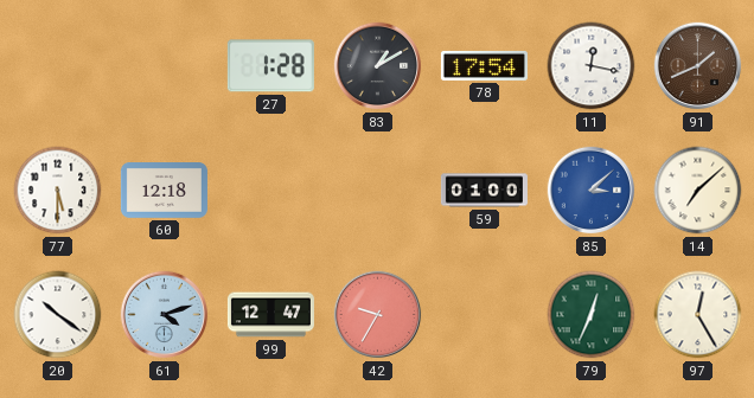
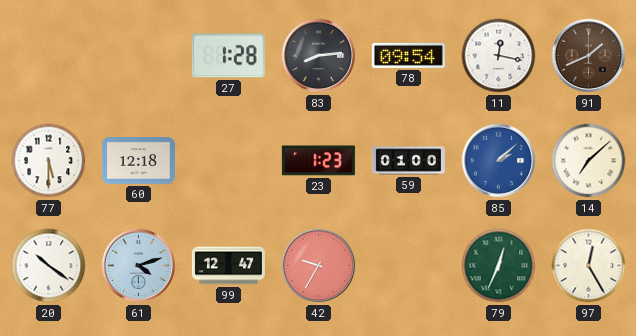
83: 1:10 -> 8:14 (319, 56)
78: 17:54 -> 09:54 (408, 55)
23: none -> 1:23 (318, 161)
85: 3:08 -> 2:08 (499, 161)
